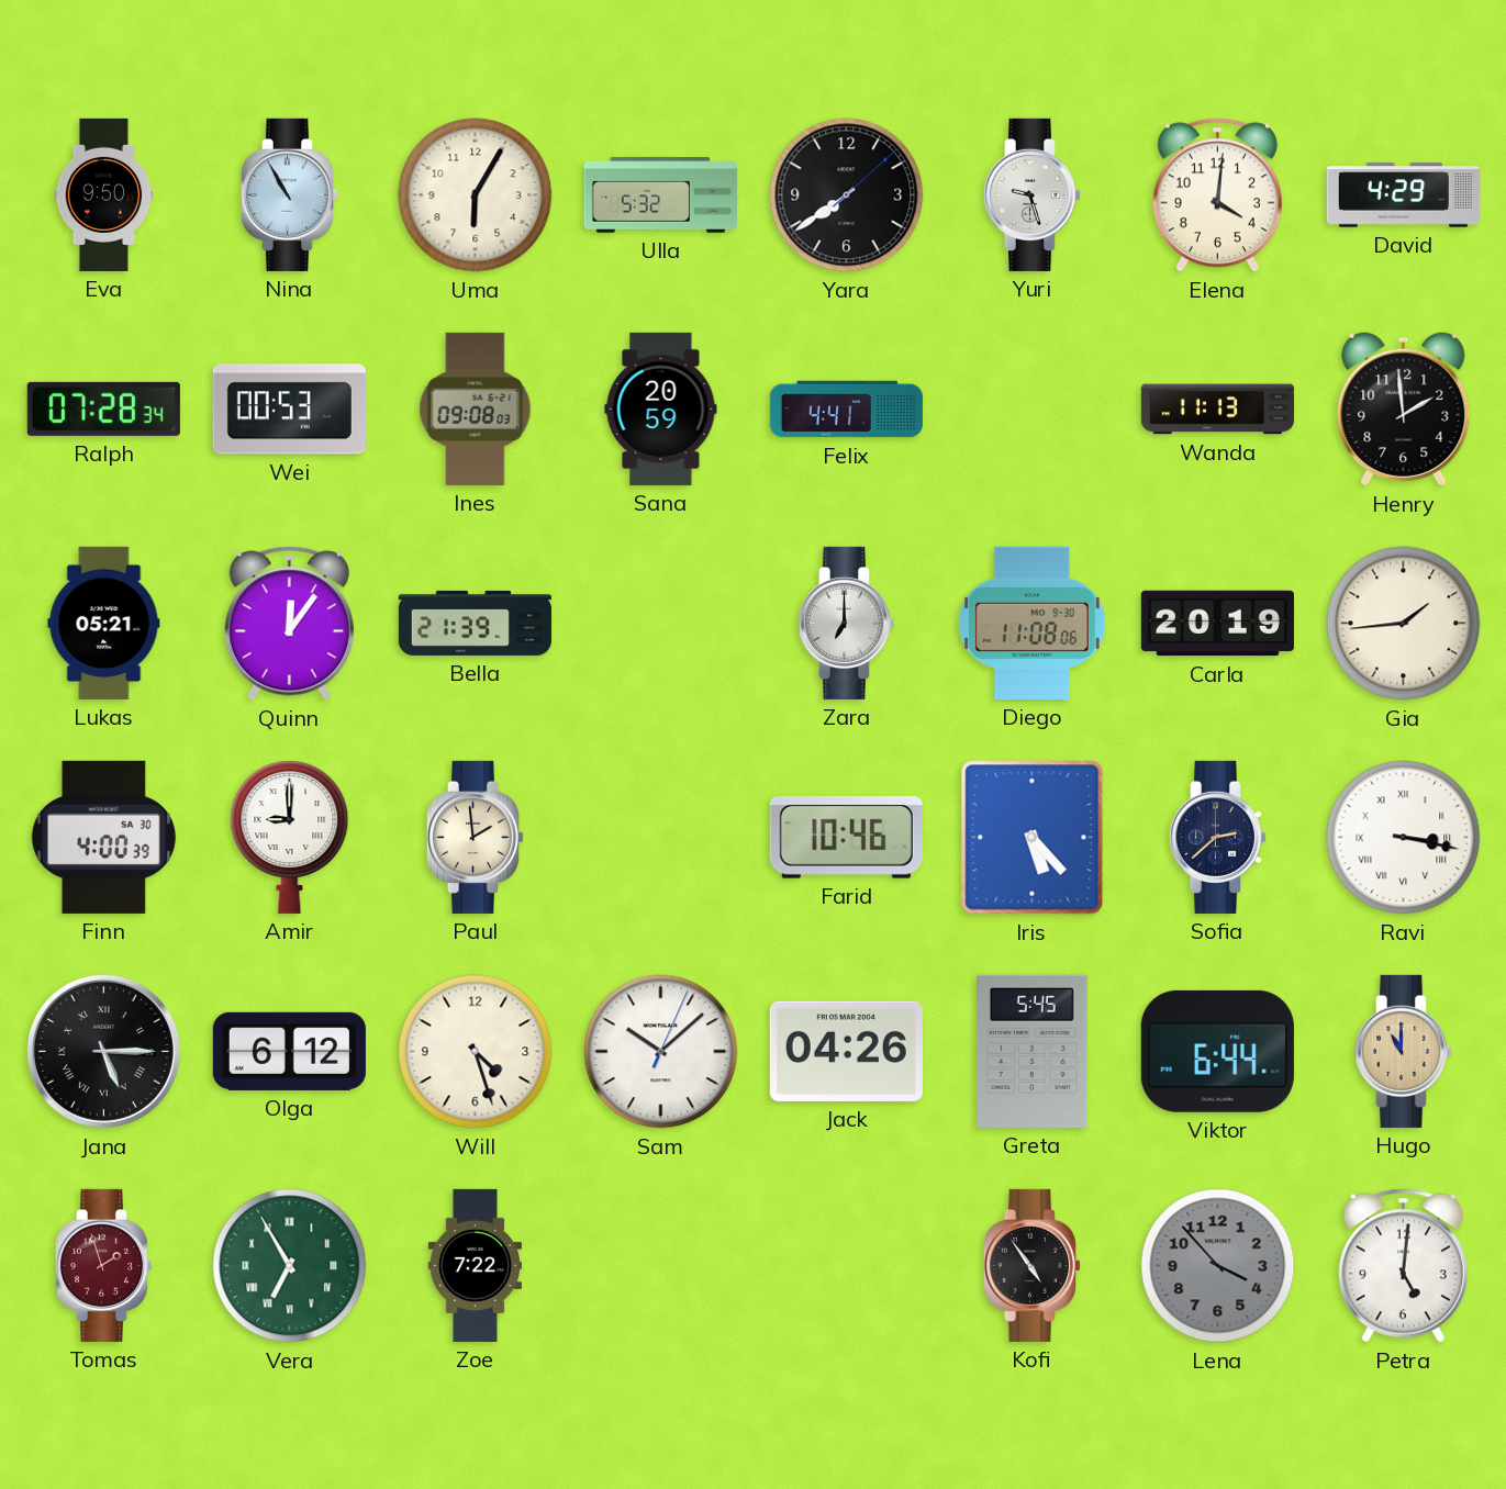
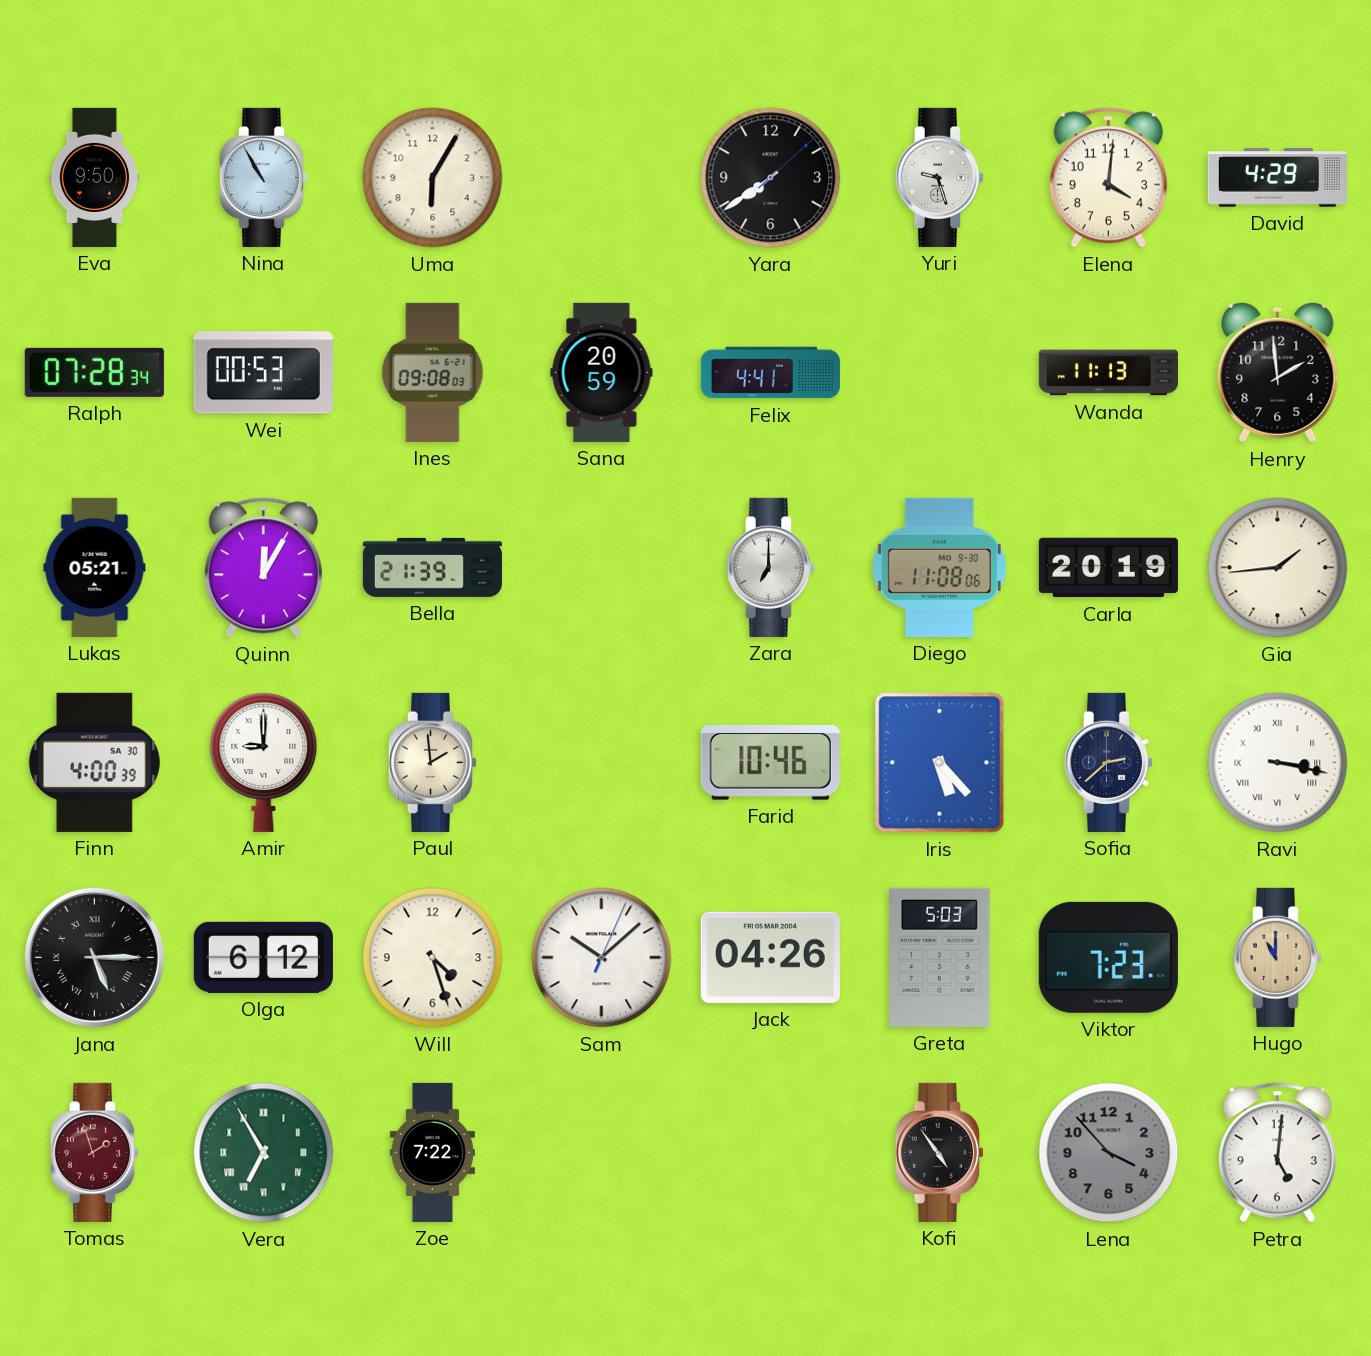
Ulla: 5:32 -> none (660, 195)
Quinn: 12:06 -> 12:05 (263, 568)
Greta: 5:45 -> 5:03 (940, 957)
Viktor: 6:44 -> 7:23 (1108, 957)
